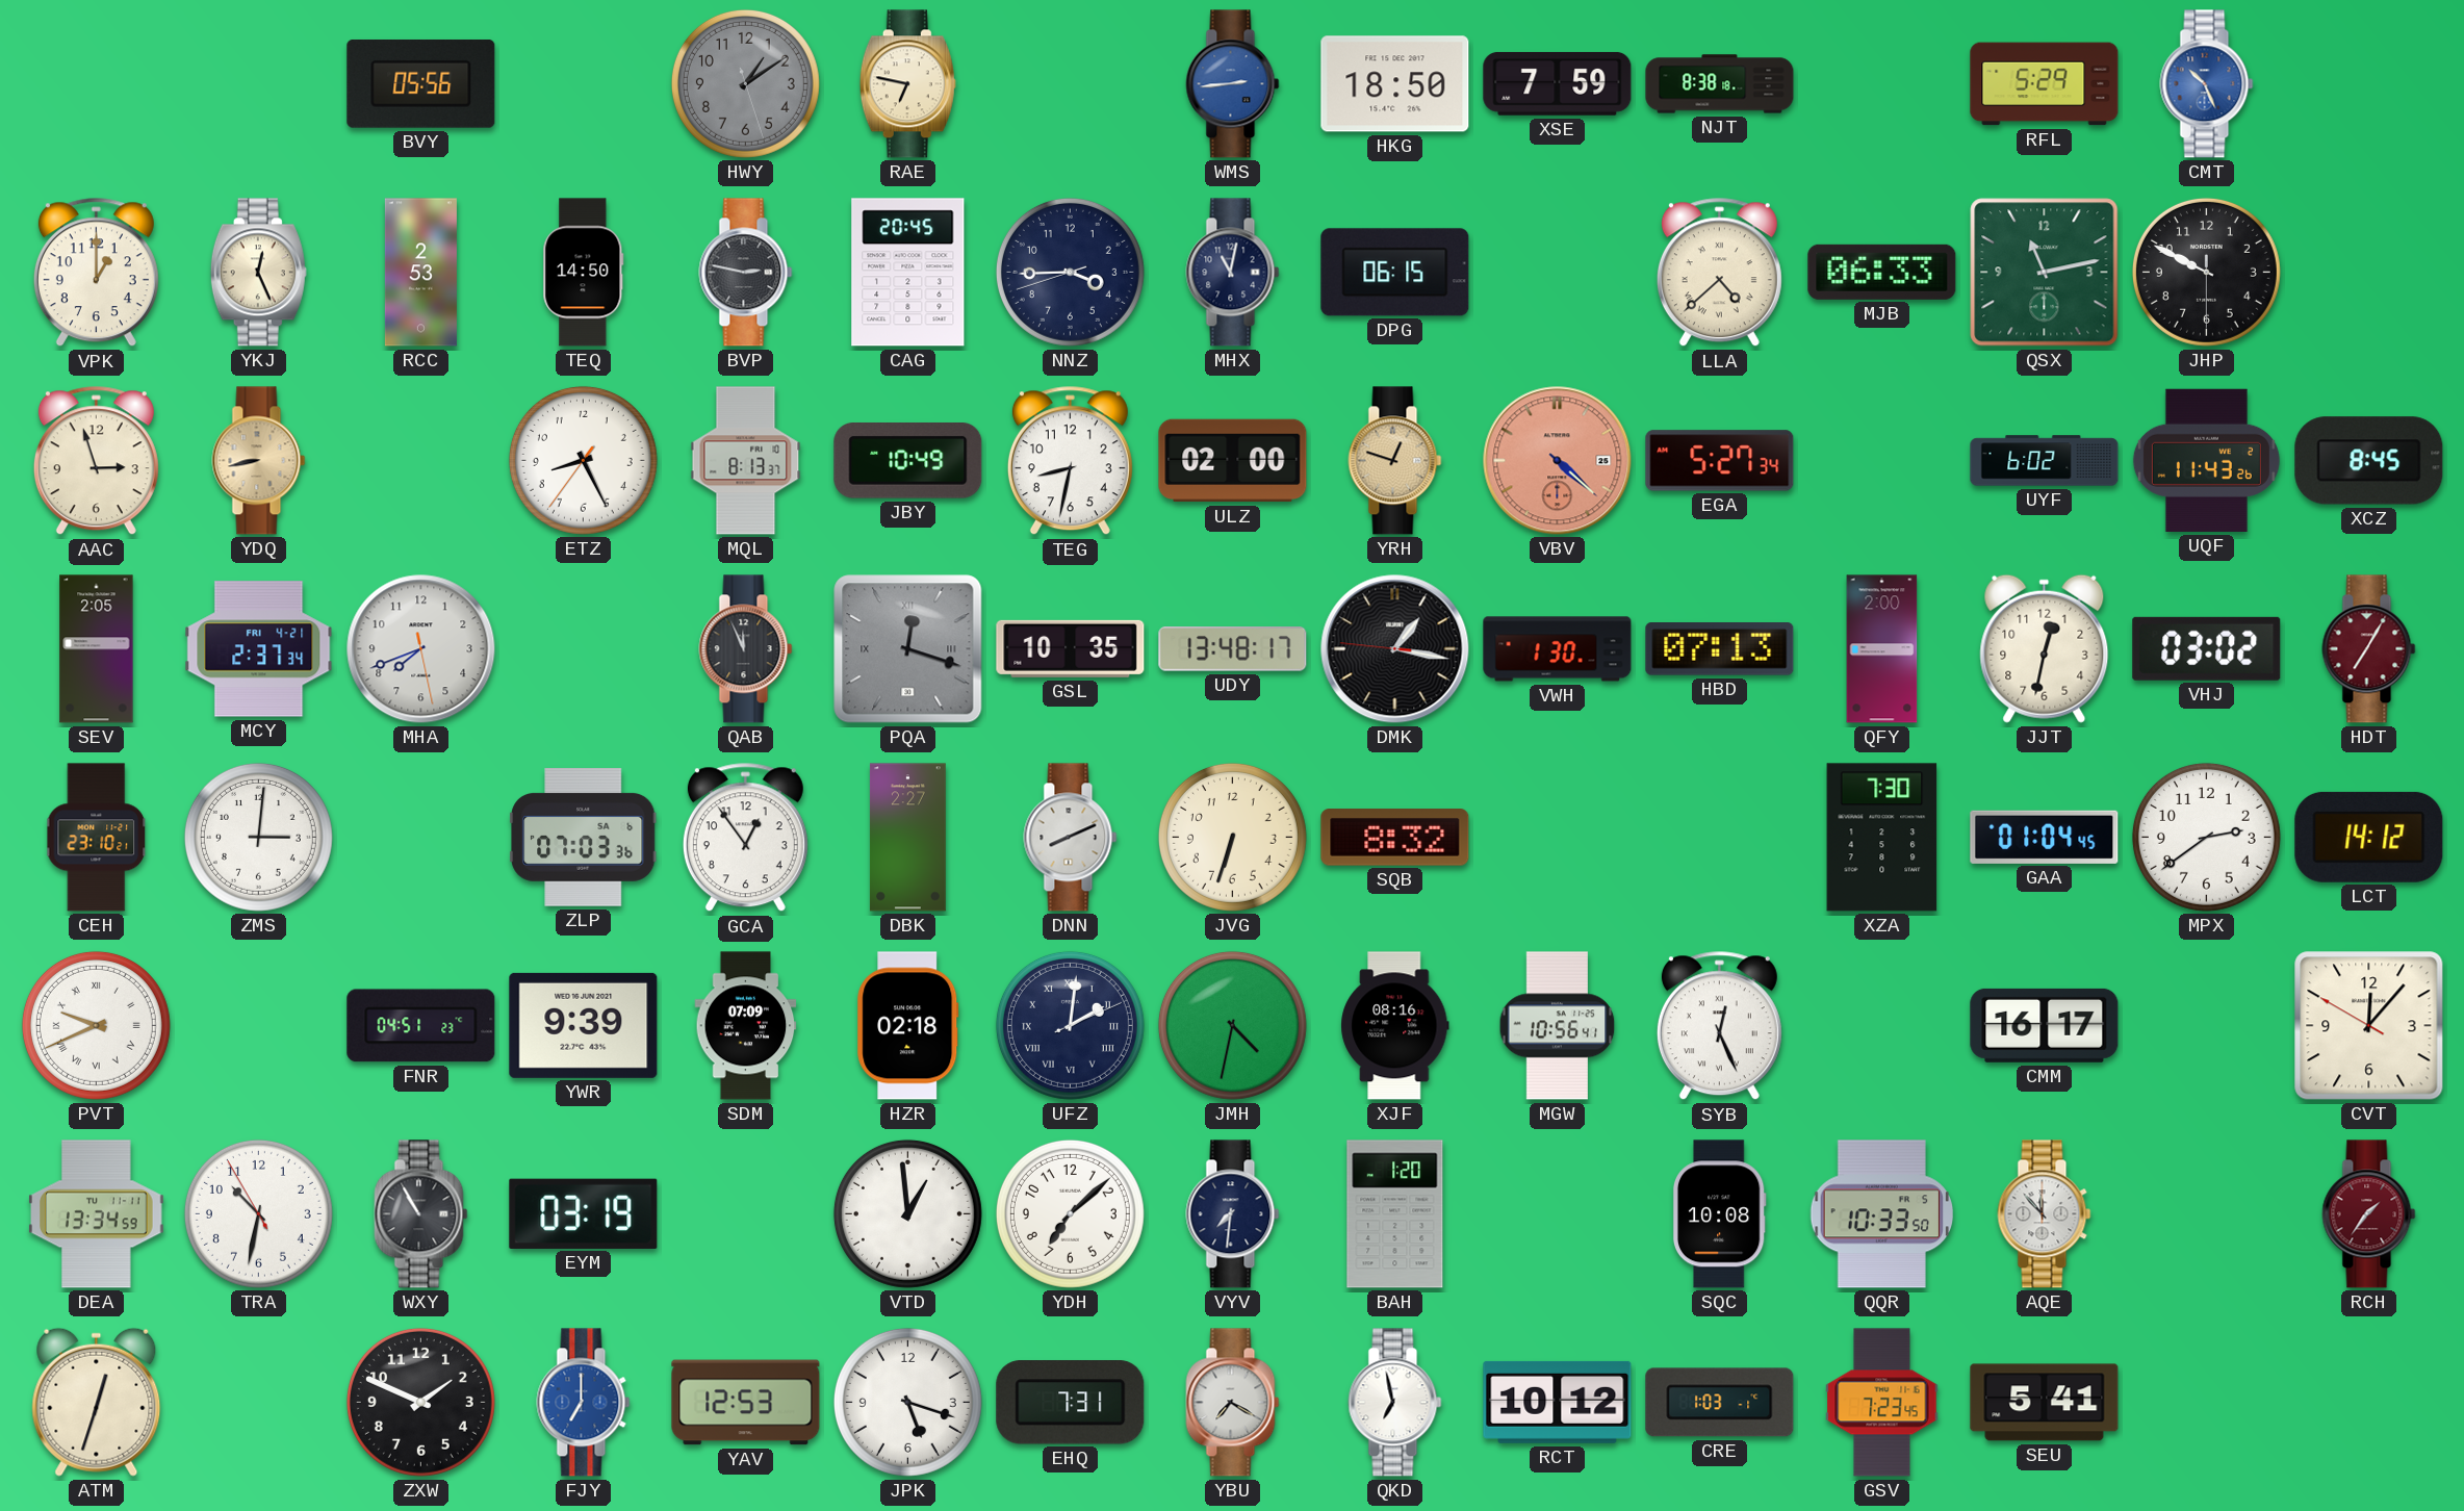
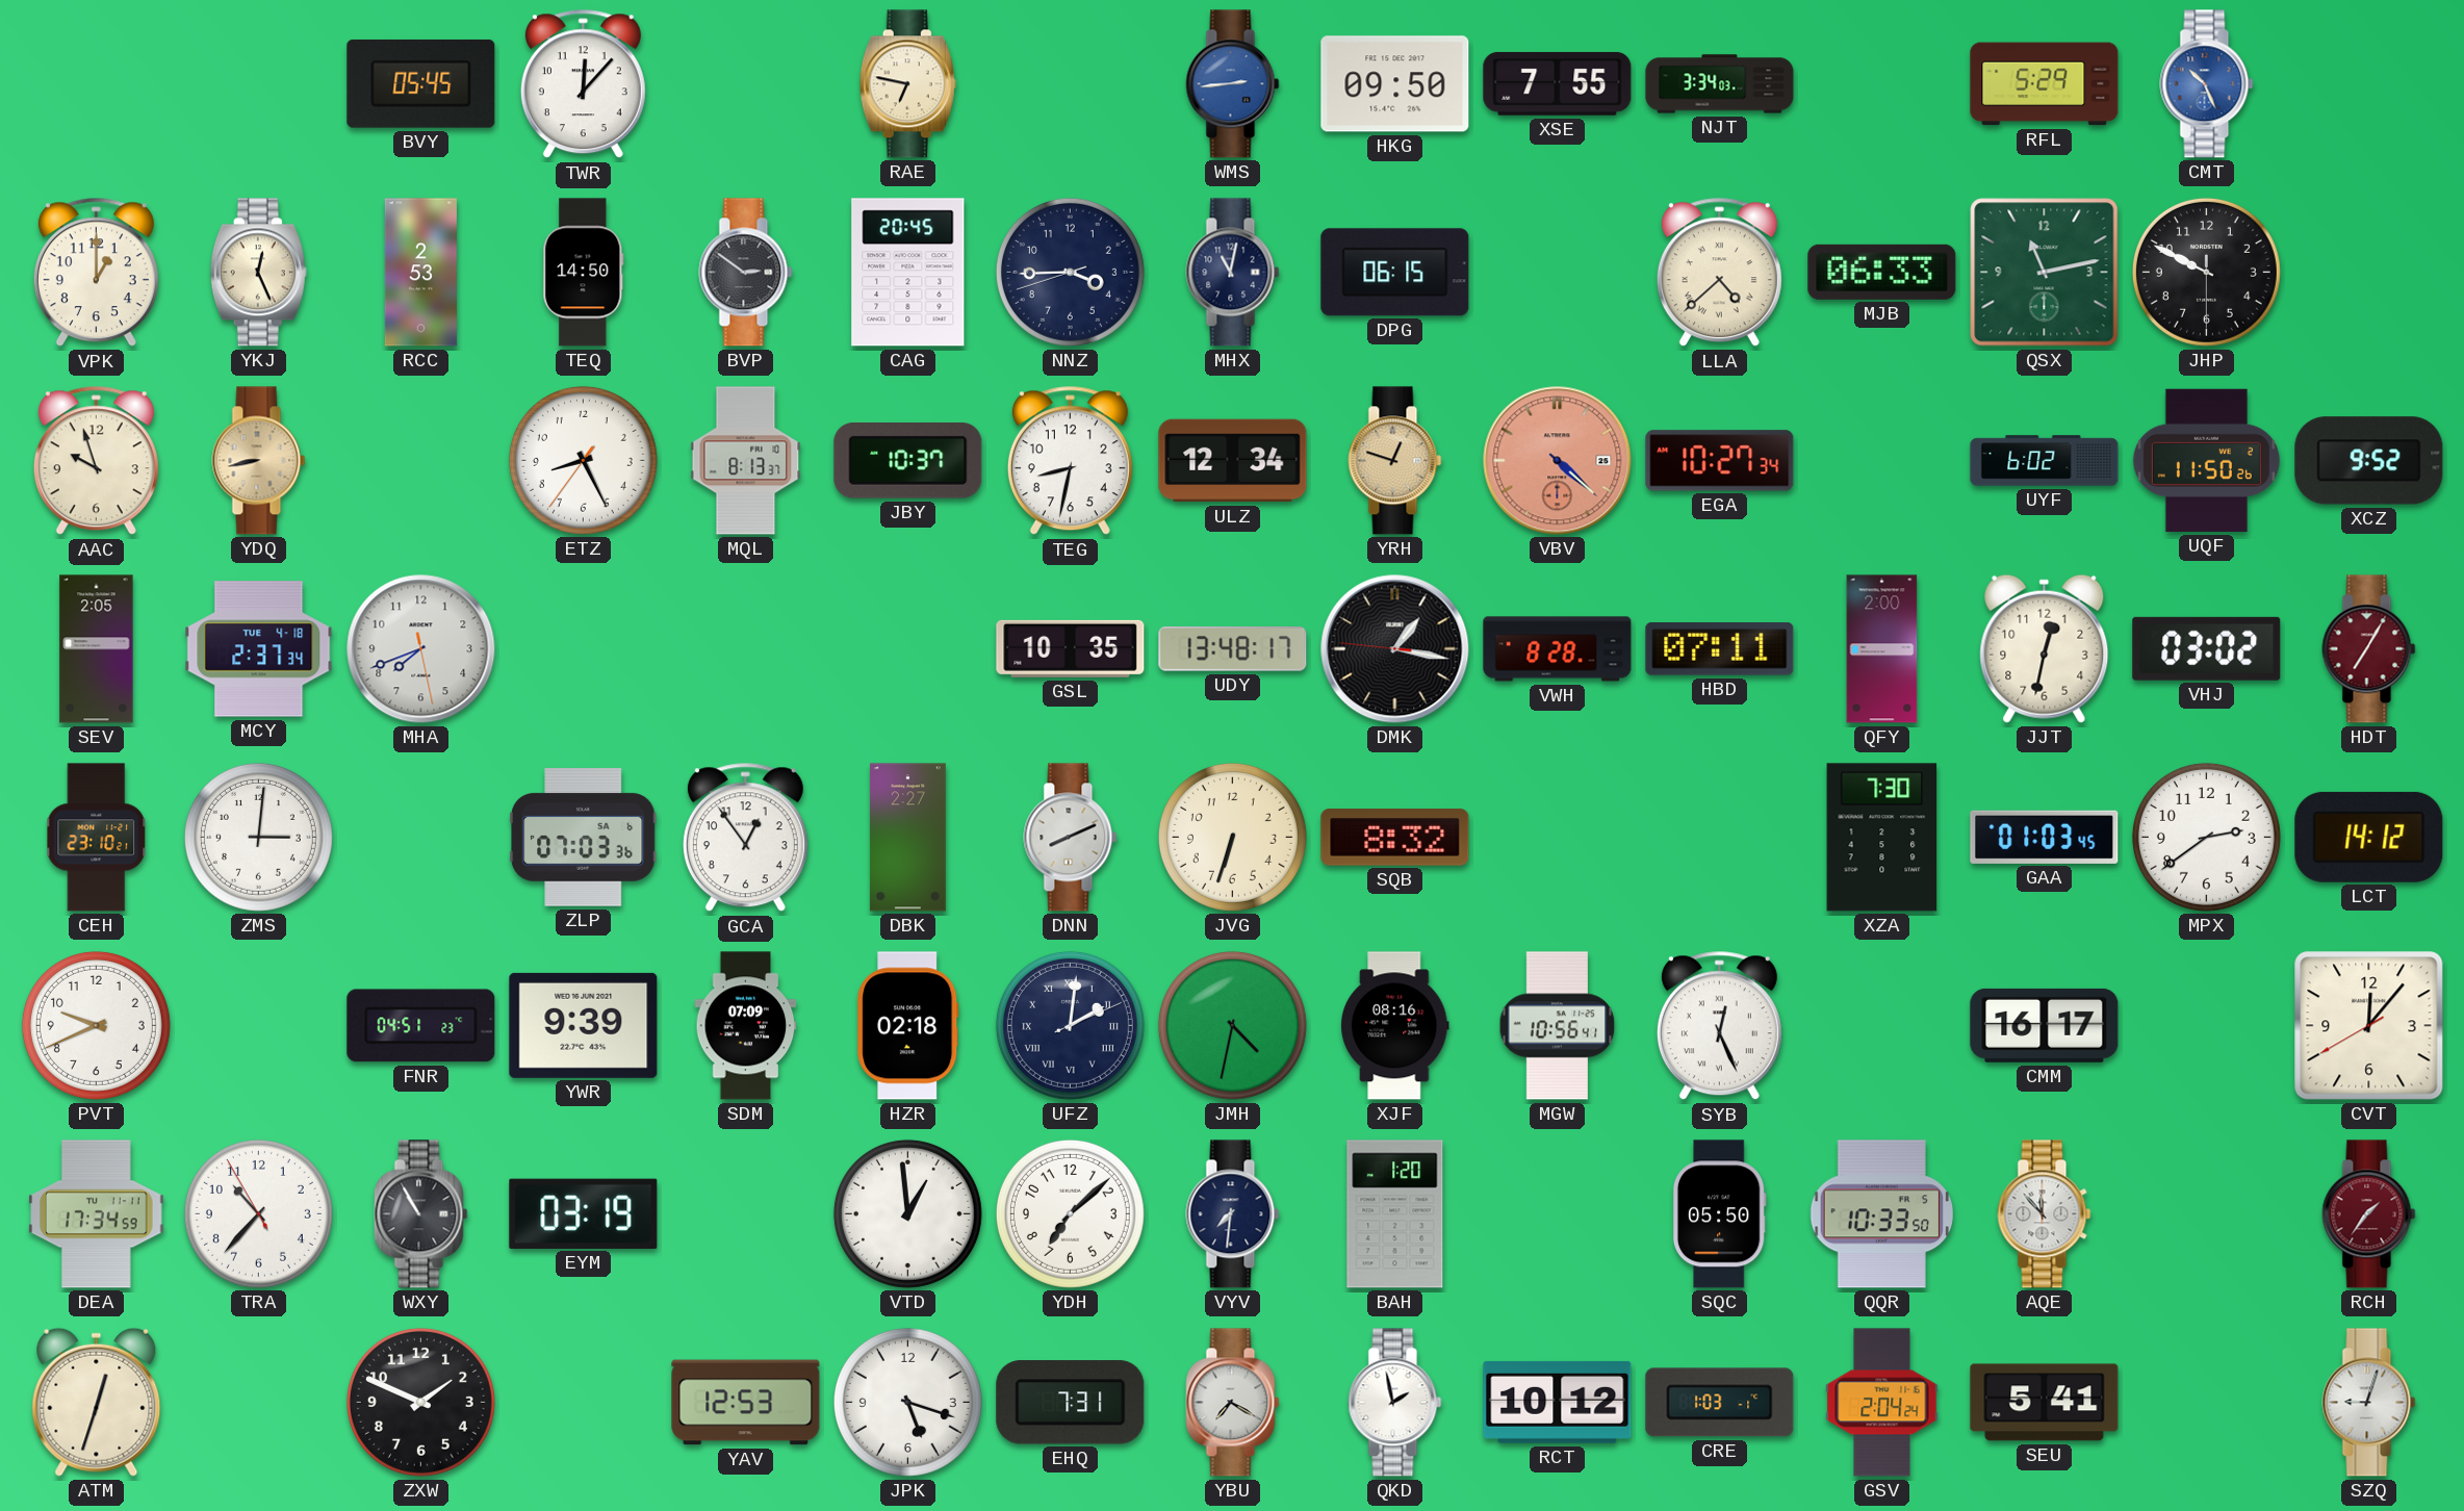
BVY: 05:56 -> 05:45 (421, 84)
TWR: none -> 12:07 (583, 84)
HWY: 1:09 -> none (745, 83)
HKG: 18:50 -> 09:50 (1395, 84)
XSE: 7:59 -> 7:55 (1558, 83)
NJT: 8:38 -> 3:34 (1720, 84)
BVP: 2:47 -> 2:51 (746, 273)
AAC: 2:57 -> 9:57 (96, 461)
JBY: 10:49 -> 10:37 (908, 461)
ULZ: 02:00 -> 12:34 (1233, 461)
EGA: 5:27 -> 10:27 (1720, 461)
UQF: 11:43 -> 11:50 (2206, 460)
XCZ: 8:45 -> 9:52 (2369, 461)
MCY date: FRI 4-21 -> TUE 4-18 (259, 649)
QAB: 11:56 -> none (746, 649)
PQA: 12:18 -> none (908, 649)
VWH: 1:30 -> 8:28 (1558, 649)
HBD: 07:13 -> 07:11 (1720, 649)
GAA: 01:04 -> 01:03 (2045, 837)
PVT numerals: Roman -> Arabic (96, 1025)
CVT: 12:06:50 -> 12:06:40 (2369, 1026)
DEA: 13:34 -> 17:34 (97, 1214)
TRA: 10:31 -> 10:36 (258, 1213)
SQC: 10:08 -> 05:50 (1719, 1214)
FJY: 7:00 -> none (584, 1403)
QKD: 6:58 -> 1:58 (1395, 1403)
GSV: 7:23 -> 2:04 (1882, 1403)
SZQ: none -> 9:03 (2369, 1403)
